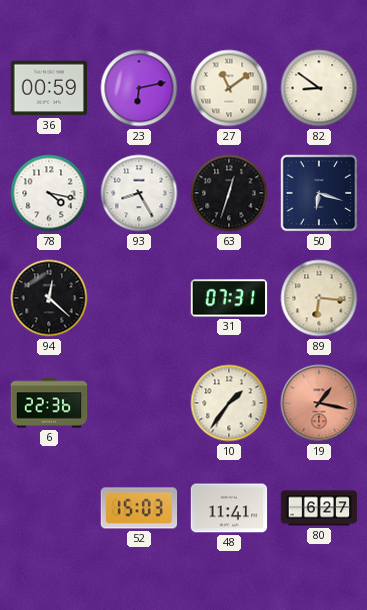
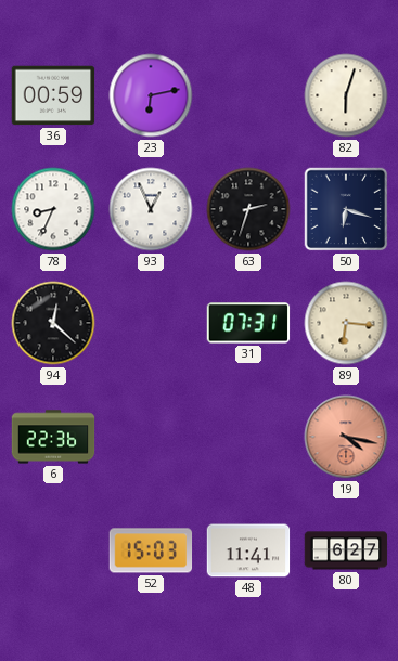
27: 11:09 -> none (229, 88)
82: 8:51 -> 6:03 (346, 95)
78: 4:17 -> 8:34 (53, 209)
93: 8:25 -> 12:56 (151, 209)
63: 12:33 -> 2:33 (248, 209)
10: 1:36 -> none (229, 403)
19: 1:17 -> 4:17 (346, 437)
